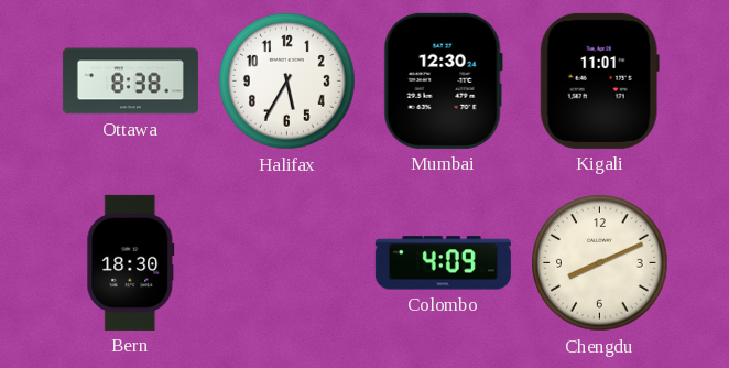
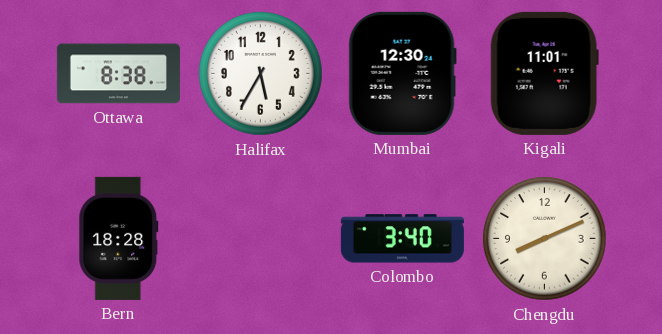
Bern: 18:30 -> 18:28 (119, 238)
Colombo: 4:09 -> 3:40 (402, 239)
